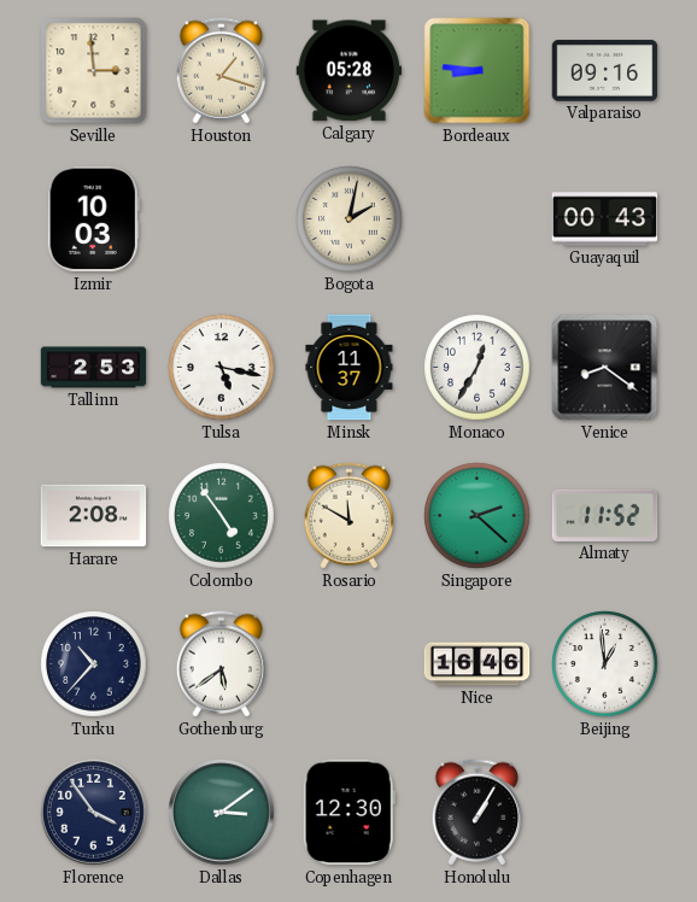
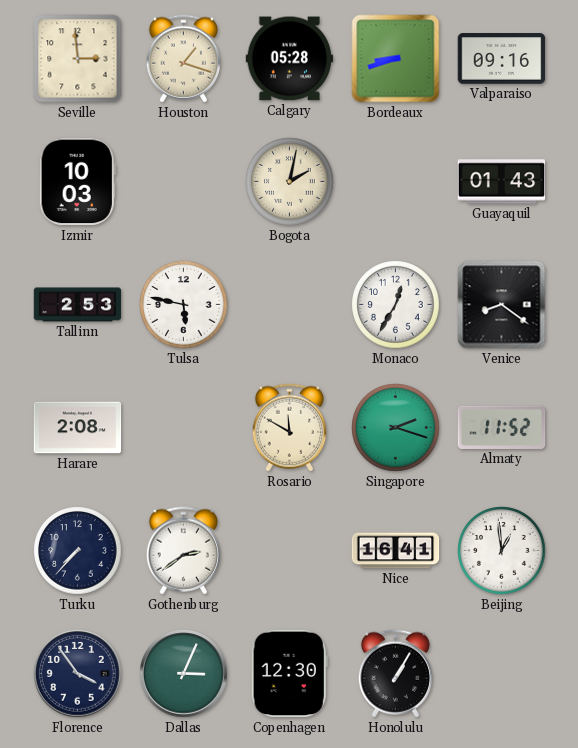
Bordeaux: 8:46 -> 8:42 (396, 59)
Guayaquil: 00:43 -> 01:43 (502, 182)
Tulsa: 5:17 -> 5:47 (184, 305)
Minsk: 11:37 -> none (350, 368)
Colombo: 4:54 -> none (222, 516)
Singapore: 2:22 -> 2:18 (396, 428)
Turku: 10:37 -> 7:37 (78, 551)
Gothenburg: 5:39 -> 2:39 (183, 551)
Nice: 16:46 -> 16:41 (396, 551)
Dallas: 3:09 -> 3:04 (184, 674)
